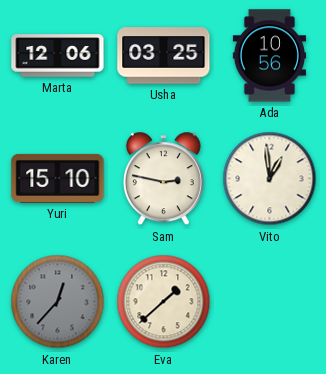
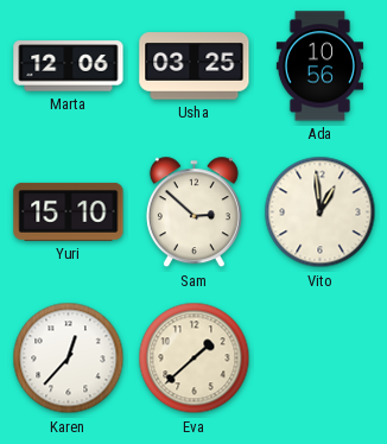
Sam: 2:47 -> 2:52 (193, 213)
Karen dial: grey -> white (69, 359)
